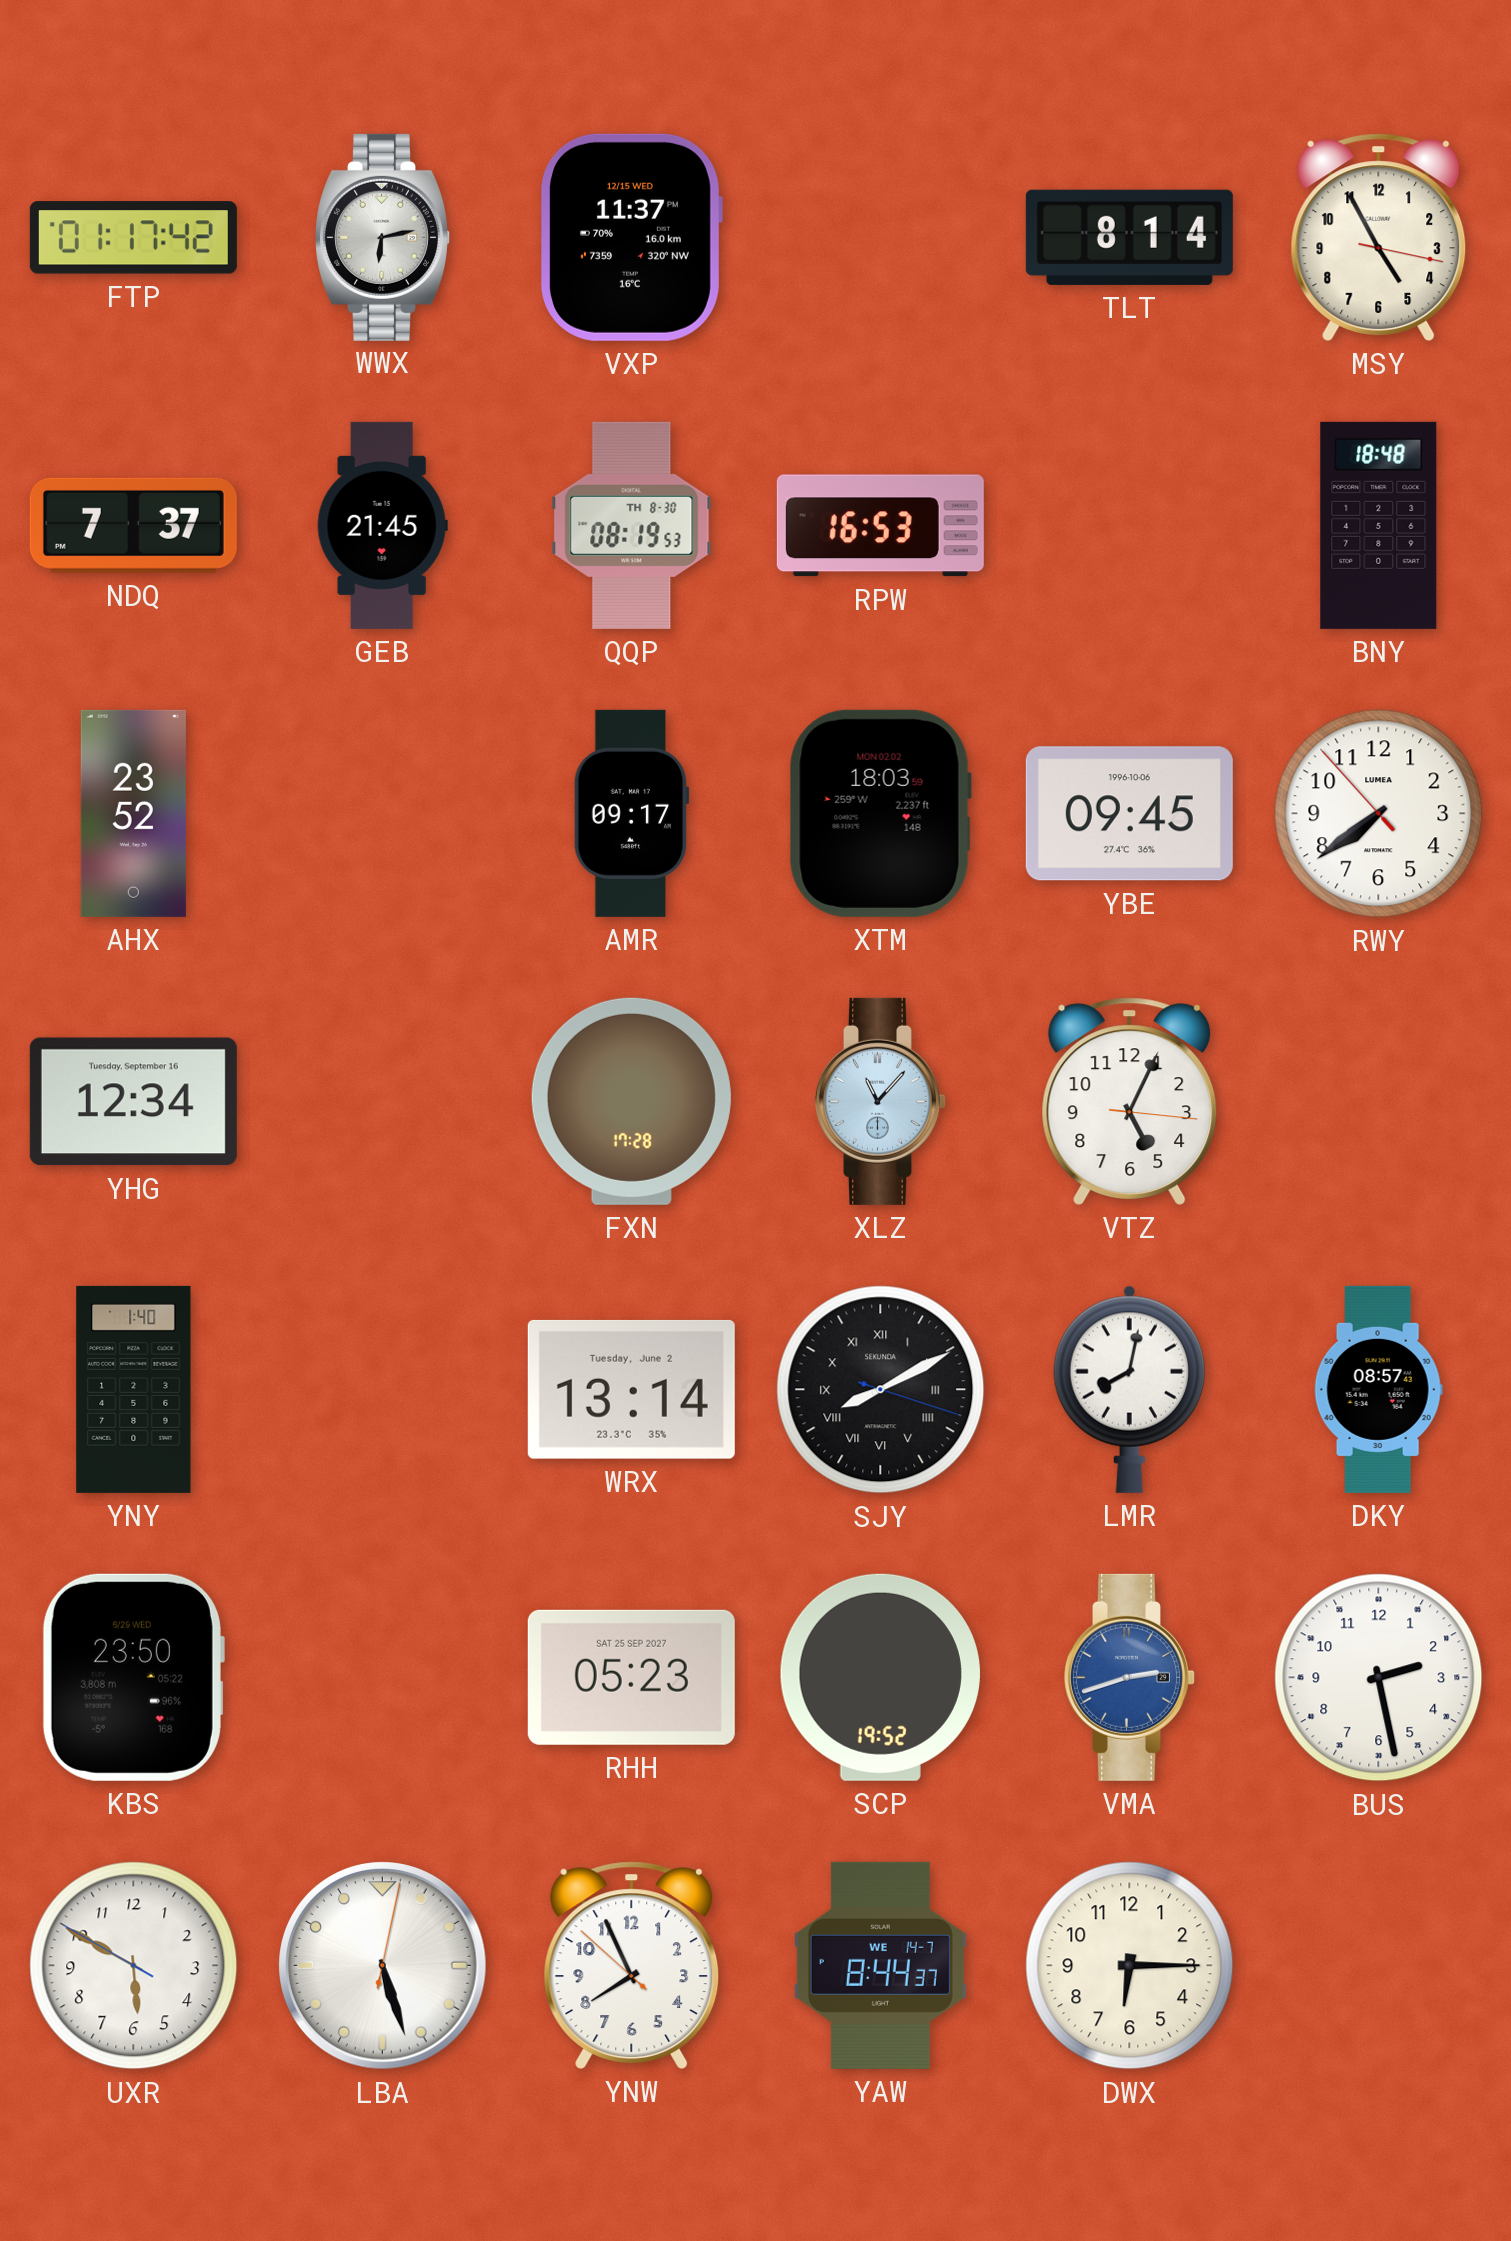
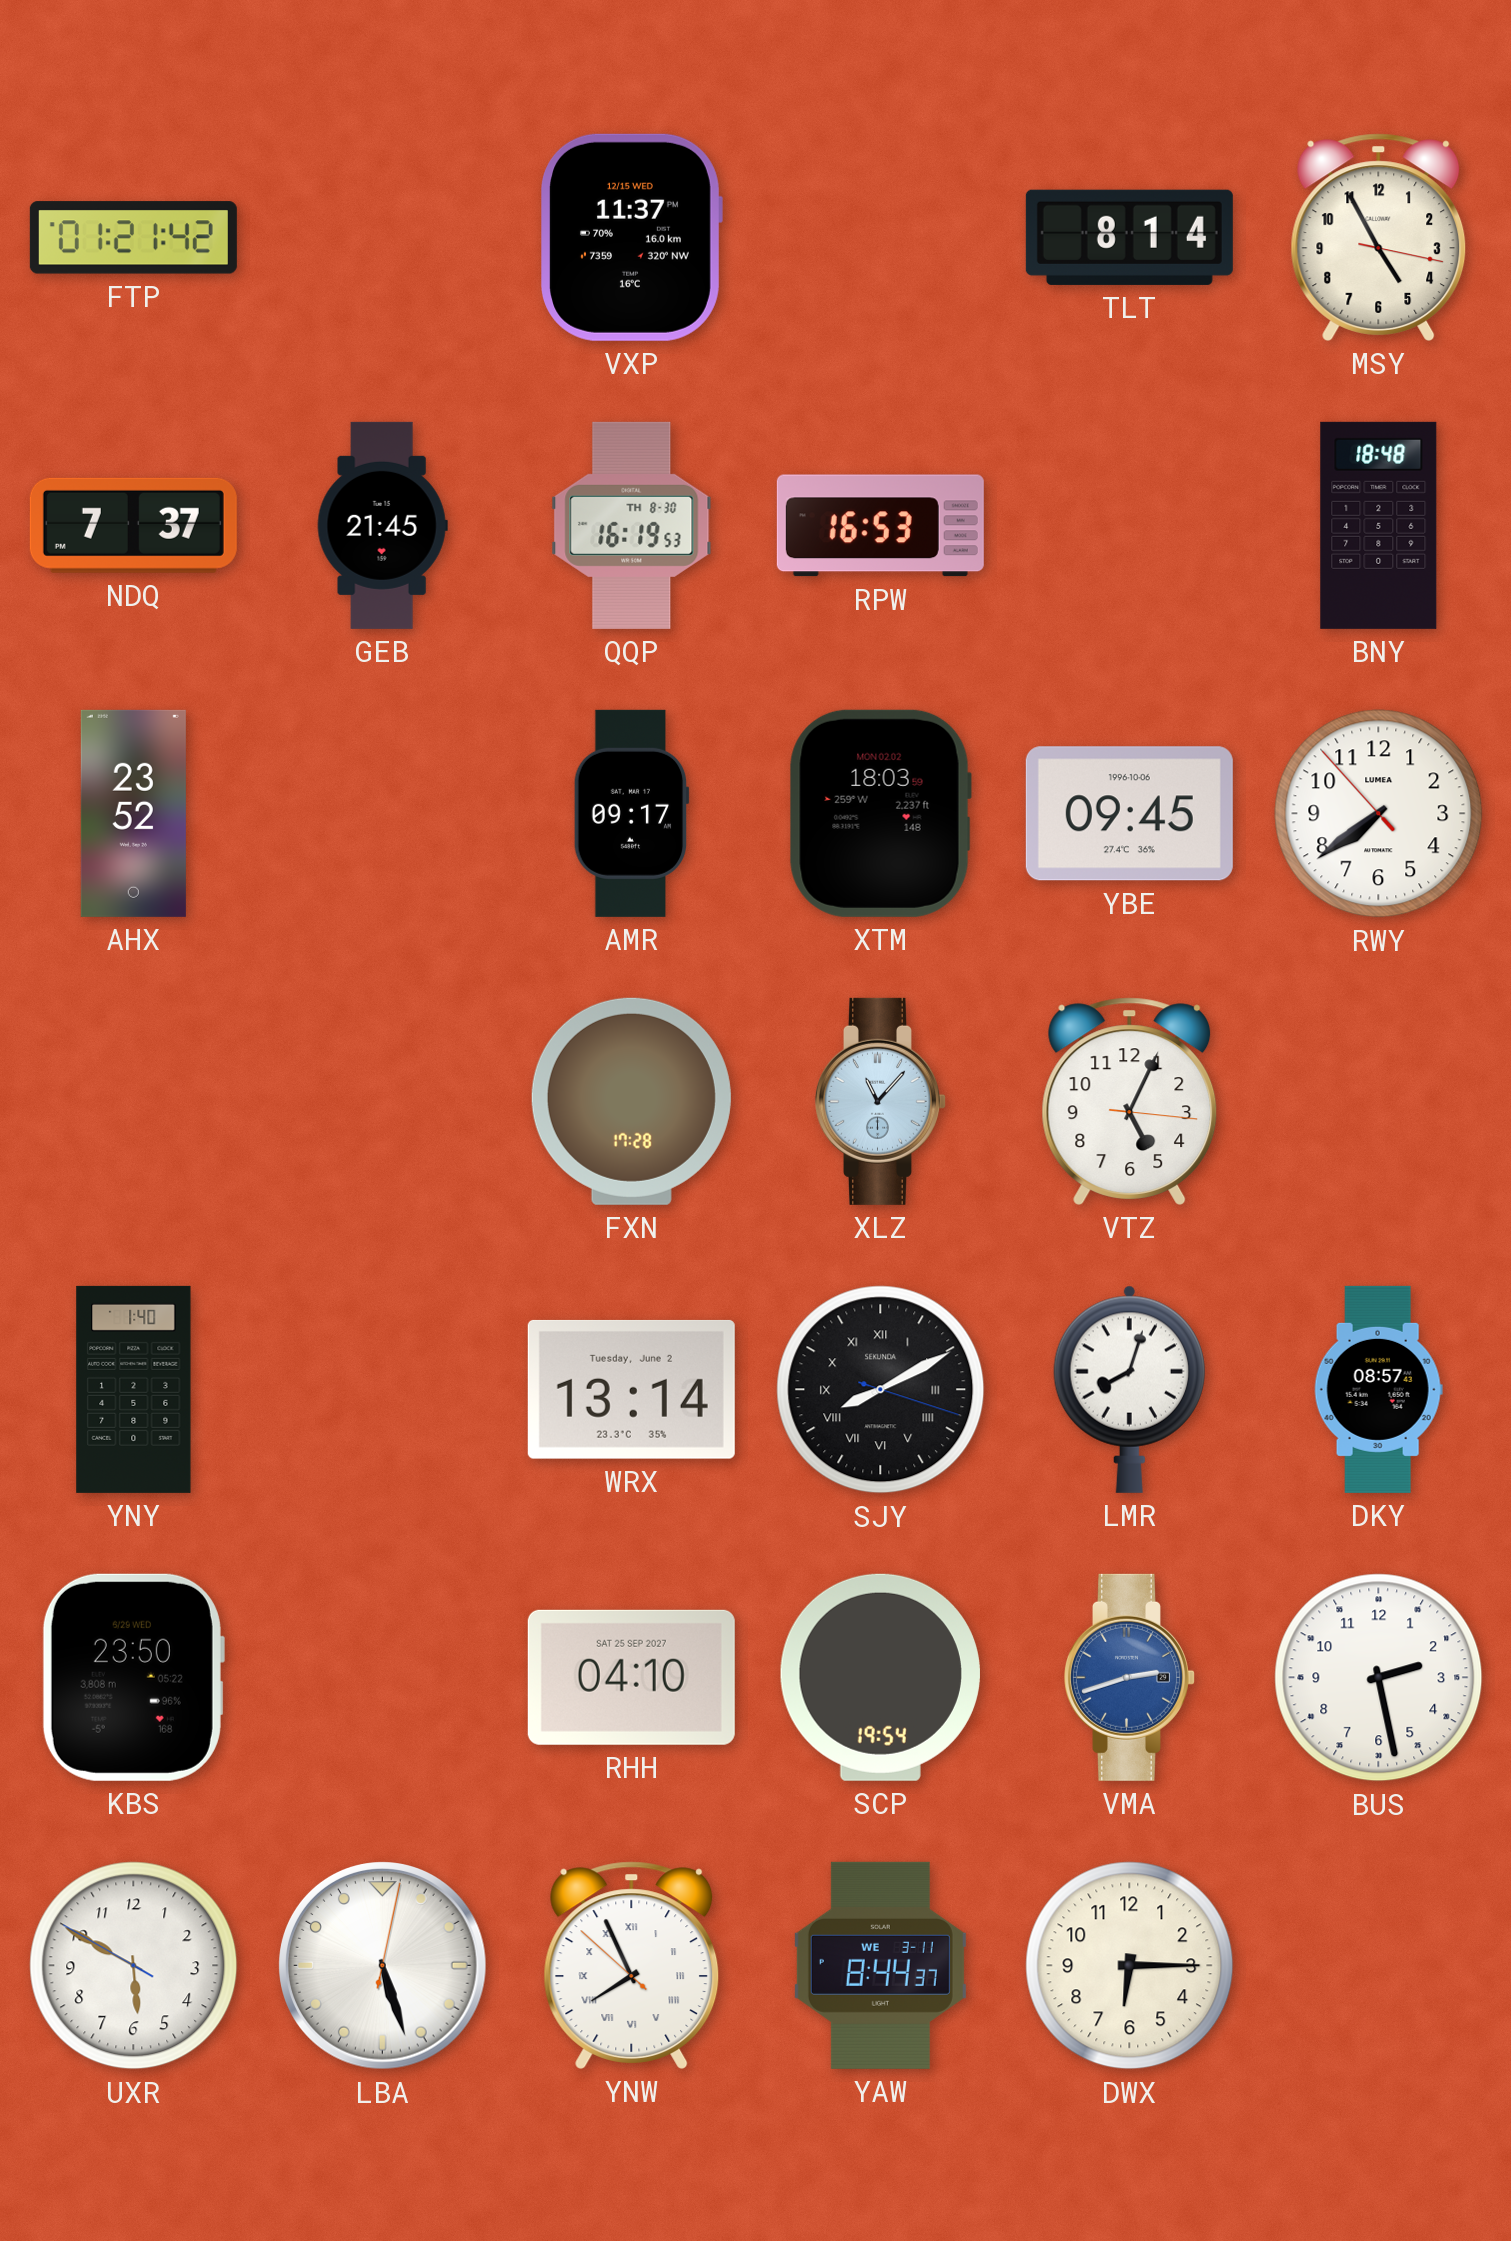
FTP: 01:17 -> 01:21 (133, 238)
WWX: 6:13 -> none (383, 237)
QQP: 08:19 -> 16:19 (632, 525)
YHG: 12:34 -> none (133, 1102)
LMR: 8:02 -> 8:03 (1129, 1389)
RHH: 05:23 -> 04:10 (631, 1677)
SCP: 19:52 -> 19:54 (880, 1677)
YNW numerals: Arabic -> Roman (632, 1965)
YAW date: WE 14-7 -> WE 3-11 (880, 1965)
